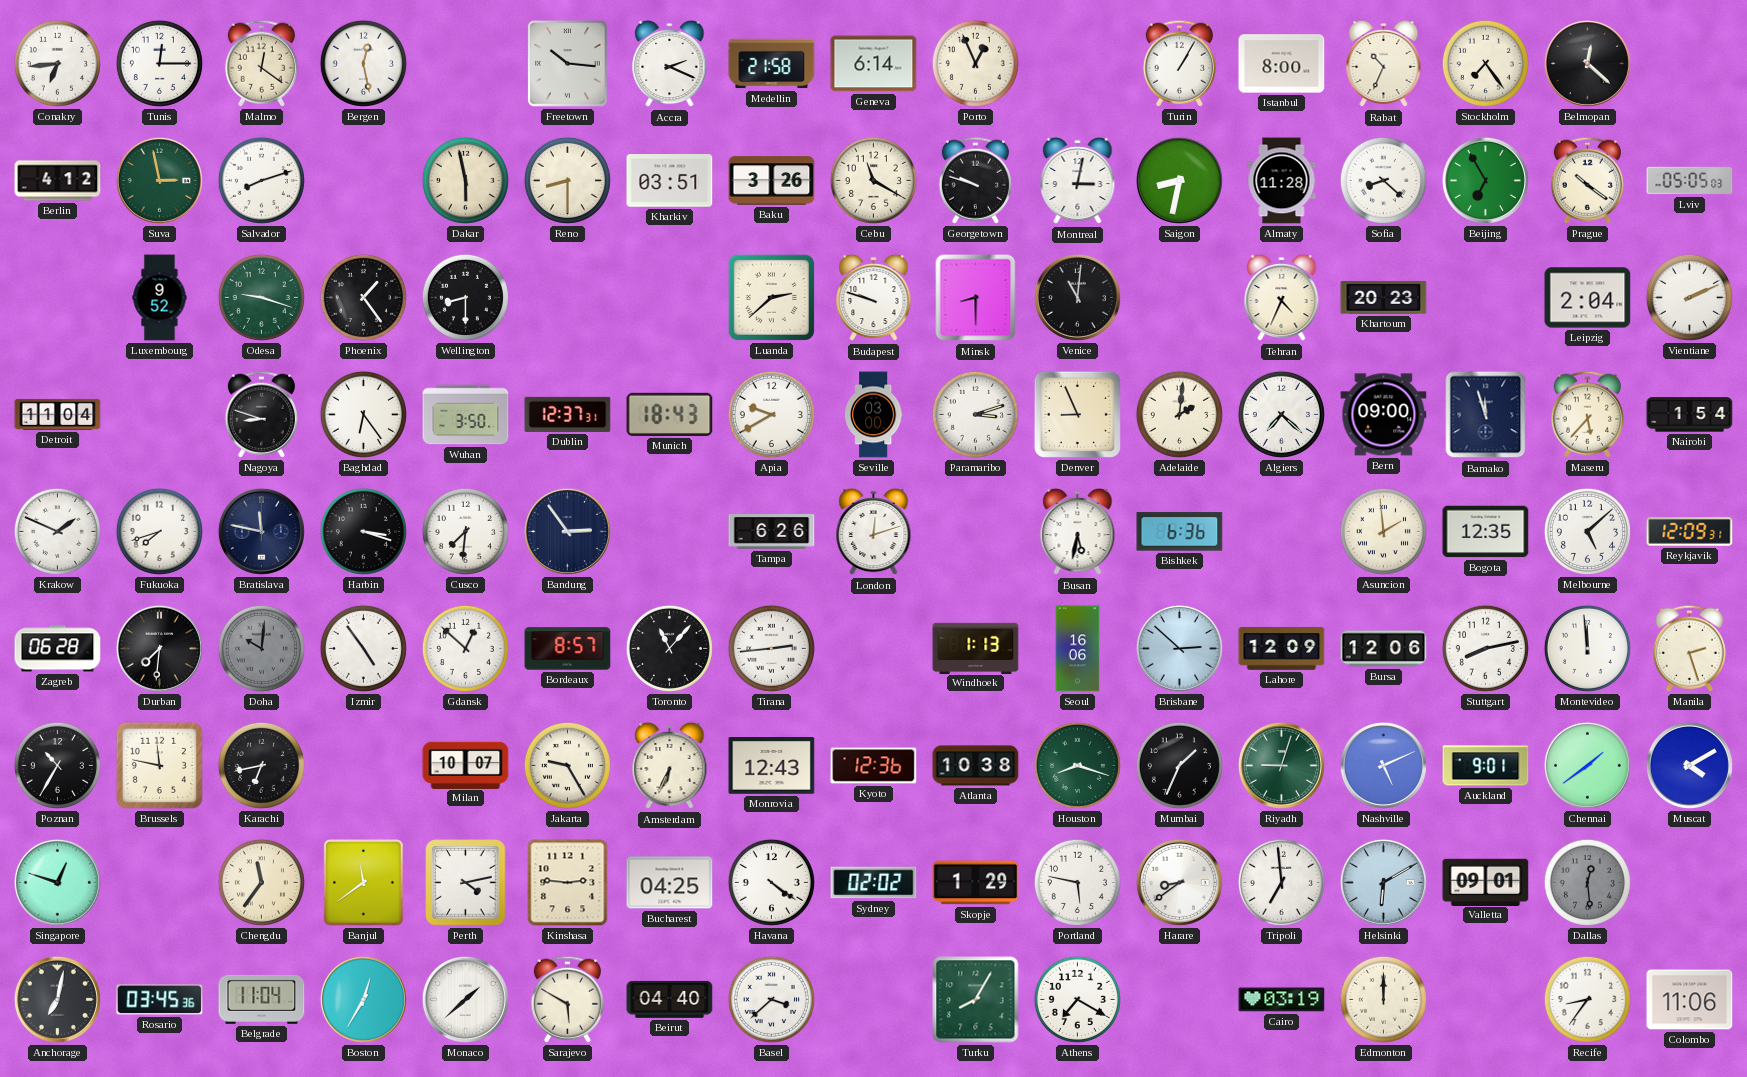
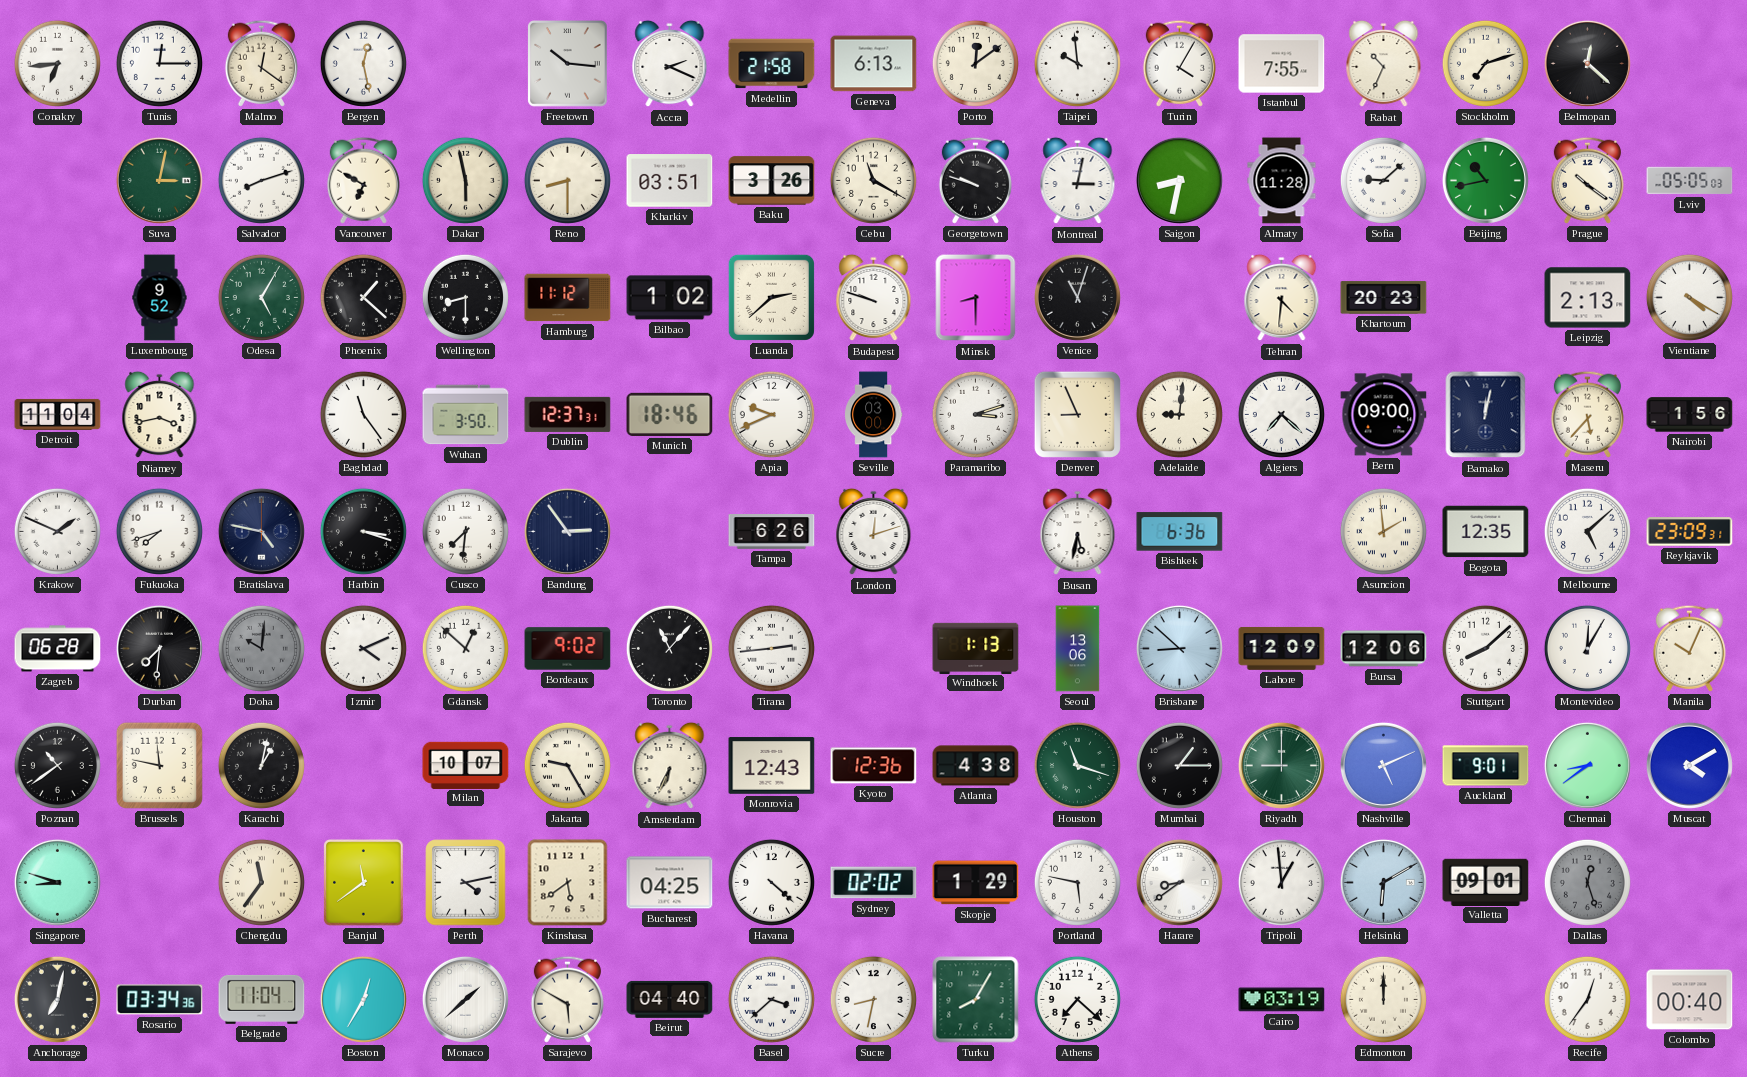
Geneva: 6:14 -> 6:13 (874, 64)
Porto: 12:56 -> 12:09 (975, 63)
Taipei: none -> 9:59 (1077, 63)
Turin: 1:05 -> 4:05 (1179, 63)
Istanbul: 8:00 -> 7:55 (1282, 64)
Stockholm: 7:24 -> 7:12 (1485, 63)
Berlin: 4:12 -> none (58, 181)
Suva: 2:58 -> 3:02 (159, 180)
Vancouver: none -> 6:50 (363, 180)
Sofia: 8:22 -> 9:08 (1383, 180)
Beijing: 6:55 -> 10:43 (1485, 180)
Odesa: 9:18 -> 5:05 (261, 297)
Phoenix: 1:24 -> 1:22 (363, 297)
Hamburg: none -> 11:12 (568, 298)
Bilbao: none -> 1:02 (670, 298)
Venice: 11:01 -> 11:03 (1077, 297)
Tehran: 4:34 -> 4:31 (1282, 298)
Leipzig: 2:04 -> 2:13 (1588, 298)
Vientiane: 2:11 -> 4:20 (1689, 297)
Niamey: none -> 3:43 (160, 415)
Nagoya: 8:48 -> none (261, 414)
Baghdad: 6:24 -> 11:24 (363, 414)
Munich: 18:43 -> 18:46 (670, 414)
Apia: 9:40 -> 9:41 (771, 414)
Adelaide: 2:01 -> 9:01 (1179, 414)
Bamako: 11:57 -> 12:02 (1486, 415)
Nairobi: 1:54 -> 1:56 (1690, 415)
Bratislava: 11:47 -> 4:47 (261, 531)
Reykjavik: 12:09 -> 23:09 (1690, 532)
Izmir: 4:54 -> 4:11 (363, 648)
Bordeaux: 8:57 -> 9:02 (568, 649)
Seoul: 16:06 -> 13:06 (1078, 649)
Brisbane: 2:52 -> 8:52 (1179, 648)
Stuttgart: 8:13 -> 8:08 (1485, 648)
Montevideo: 11:59 -> 12:05 (1587, 648)
Manila: 2:27 -> 10:04 (1689, 648)
Poznan: 10:35 -> 10:39 (57, 765)
Karachi: 6:43 -> 1:02 (261, 765)
Atlanta: 10:38 -> 4:38 (976, 766)
Houston: 8:18 -> 11:18 (1077, 765)
Mumbai: 1:34 -> 1:15 (1179, 765)
Riyadh: 9:03 -> 9:00 (1281, 765)
Chennai: 1:39 -> 8:39 (1587, 765)
Singapore: 12:48 -> 8:48 (57, 882)
Kinshasa: 2:46 -> 5:39 (568, 883)
Havana: 4:21 -> 4:22 (771, 882)
Tripoli: 6:59 -> 12:59 (1281, 882)
Dallas: 12:29 -> 12:27 (1587, 882)
Rosario: 03:45 -> 03:34 (160, 1000)
Sucre: none -> 8:32 (873, 999)
Athens: 7:20 -> 7:22 (1077, 999)
Recife: 8:36 -> 12:36 (1587, 999)
Colombo: 11:06 -> 00:40 (1690, 1000)
